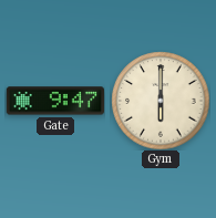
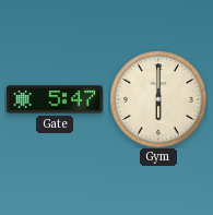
Gate: 9:47 -> 5:47 (55, 99)
